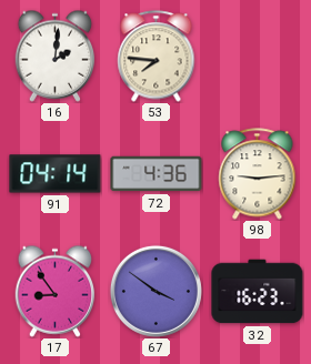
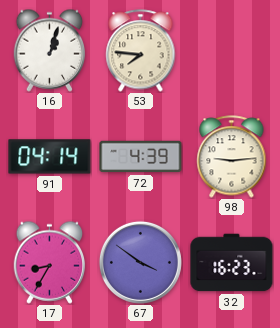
16: 2:01 -> 1:03 (50, 50)
72: 4:36 -> 4:39 (141, 157)
17: 8:54 -> 8:35 (50, 262)
